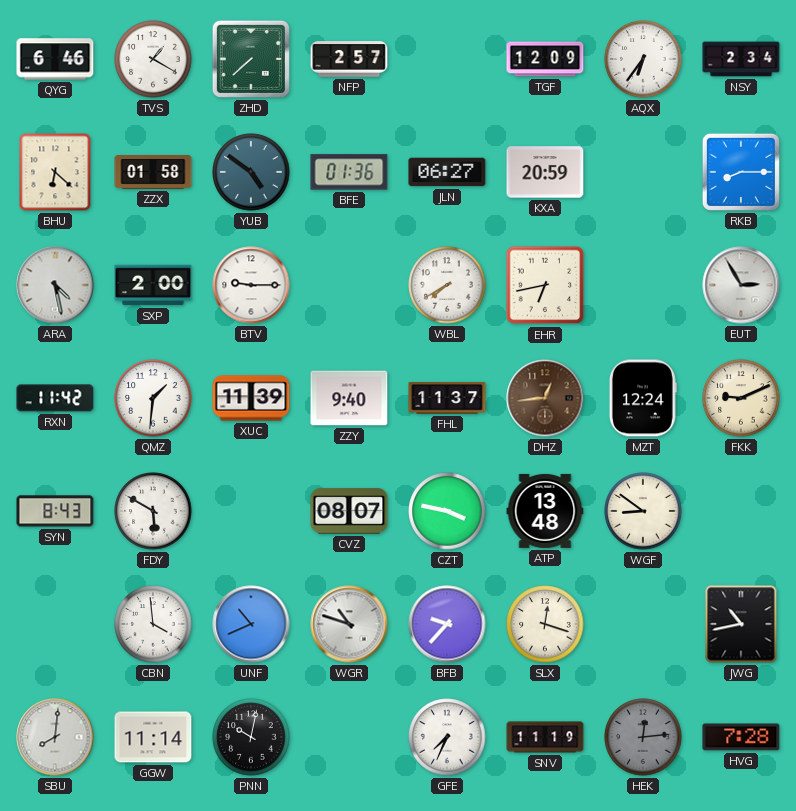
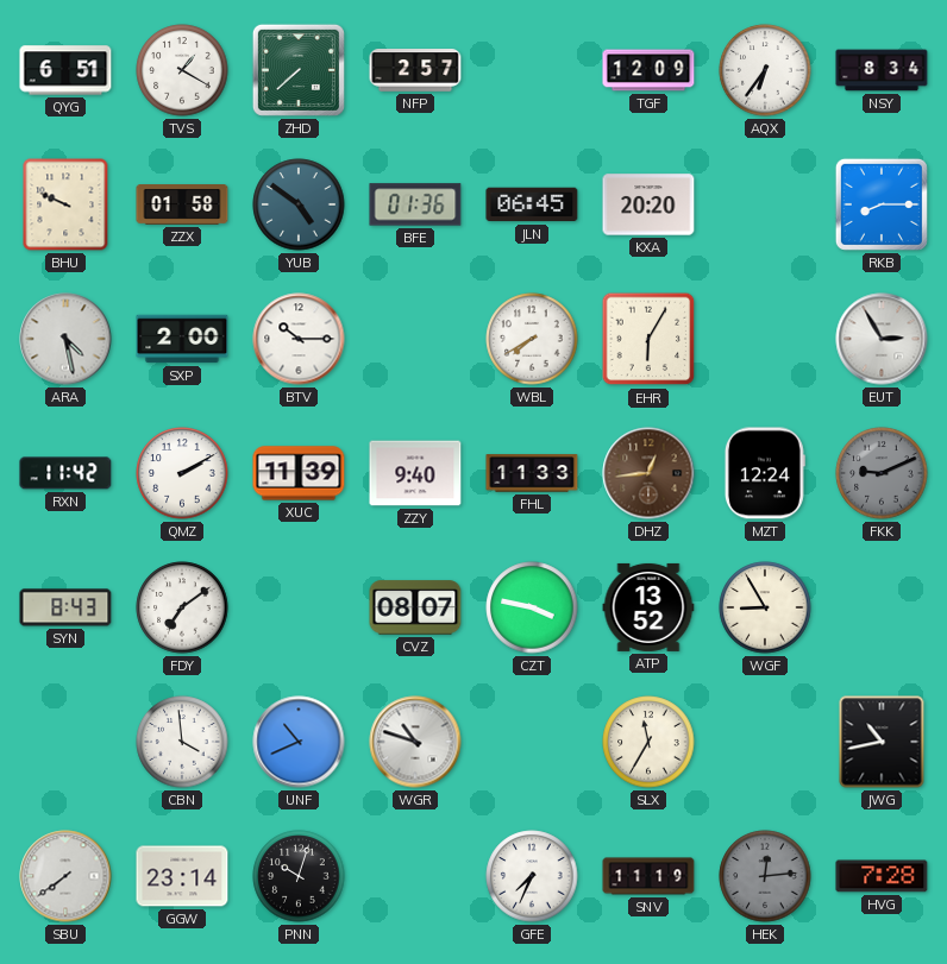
QYG: 6:46 -> 6:51 (65, 70)
NSY: 2:34 -> 8:34 (882, 70)
BHU: 6:22 -> 9:49 (65, 204)
JLN: 06:27 -> 06:45 (532, 204)
KXA: 20:59 -> 20:20 (648, 204)
BTV: 9:15 -> 10:15 (299, 339)
EHR: 6:43 -> 6:05 (648, 339)
QMZ: 1:31 -> 2:10 (182, 473)
FHL: 11:37 -> 11:33 (532, 473)
FKK dial: cream -> grey (882, 473)
FDY: 5:50 -> 7:09 (182, 607)
ATP: 13:48 -> 13:52 (648, 607)
WGF: 8:51 -> 8:55 (765, 607)
BFB: 9:37 -> none (447, 624)
SLX: 12:18 -> 11:35 (648, 742)
SBU: 8:01 -> 7:39 (65, 876)
GGW: 11:14 -> 23:14 (182, 876)
PNN: 10:02 -> 10:03 (299, 876)
